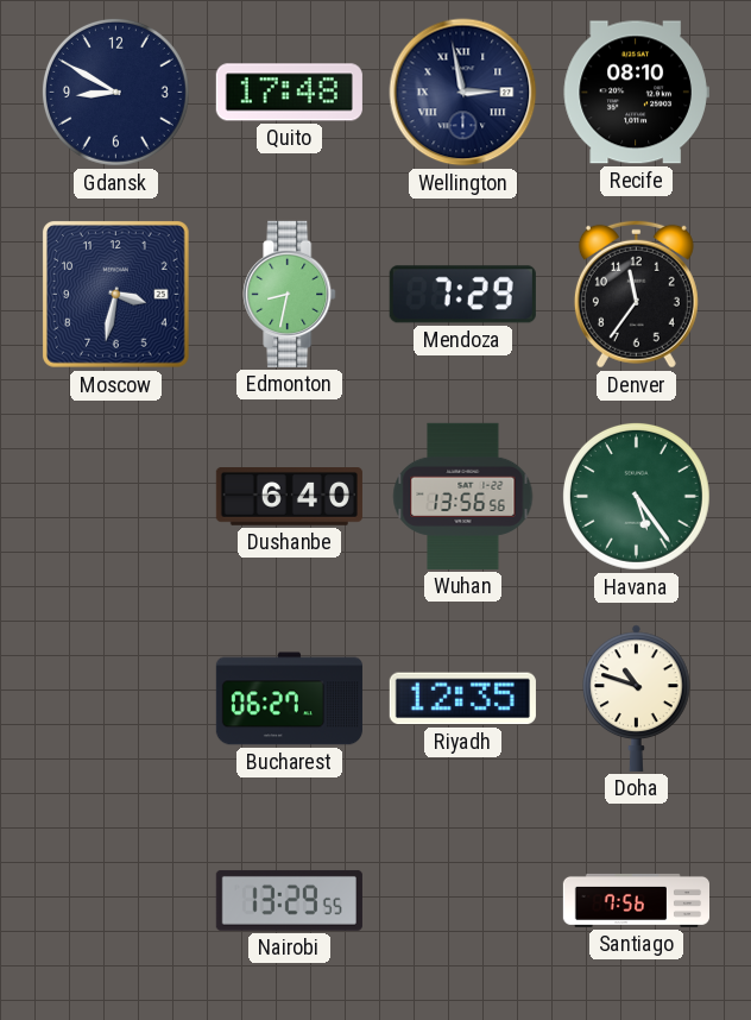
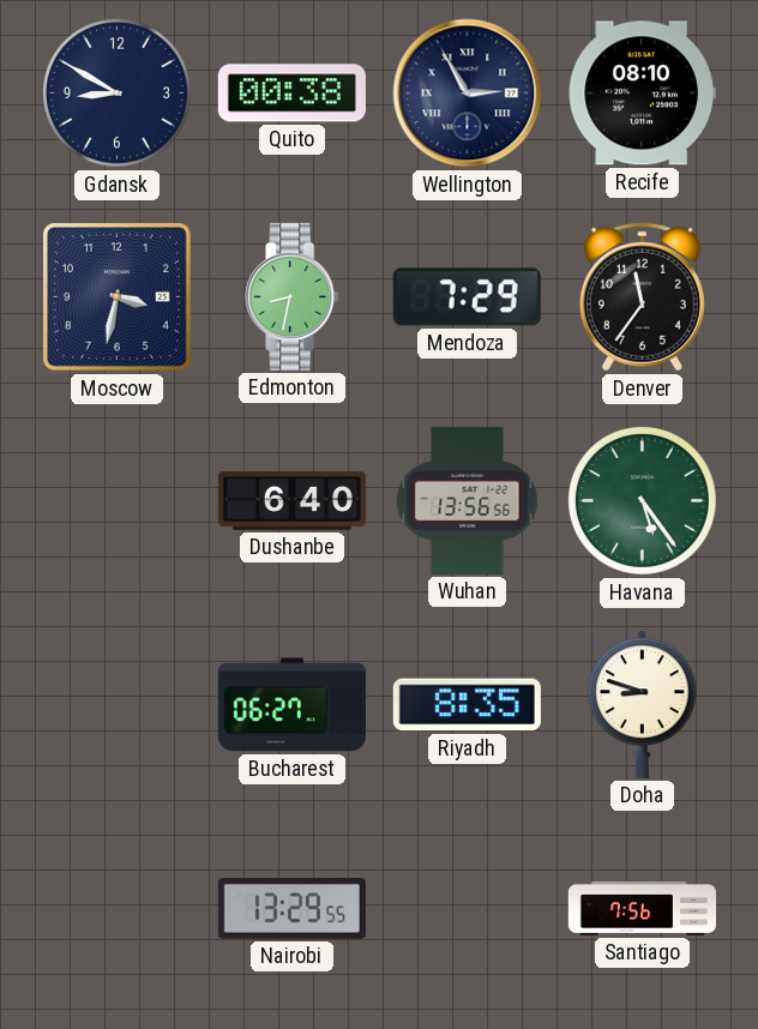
Quito: 17:48 -> 00:38 (291, 94)
Wellington: 2:58 -> 2:55 (468, 94)
Riyadh: 12:35 -> 8:35 (467, 705)
Doha: 10:48 -> 8:48 (643, 704)
